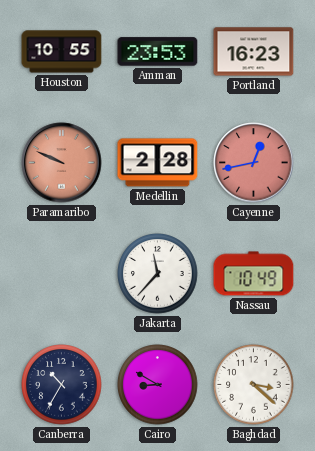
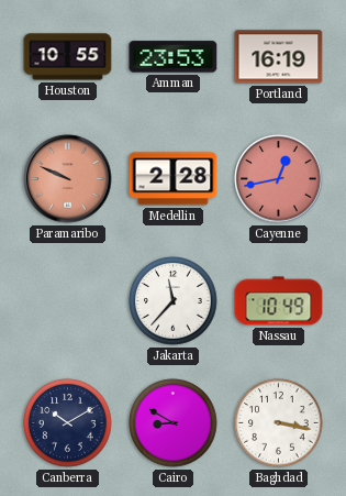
Portland: 16:23 -> 16:19 (279, 57)
Canberra: 10:35 -> 10:10 (68, 423)
Baghdad: 3:22 -> 3:17 (279, 423)
